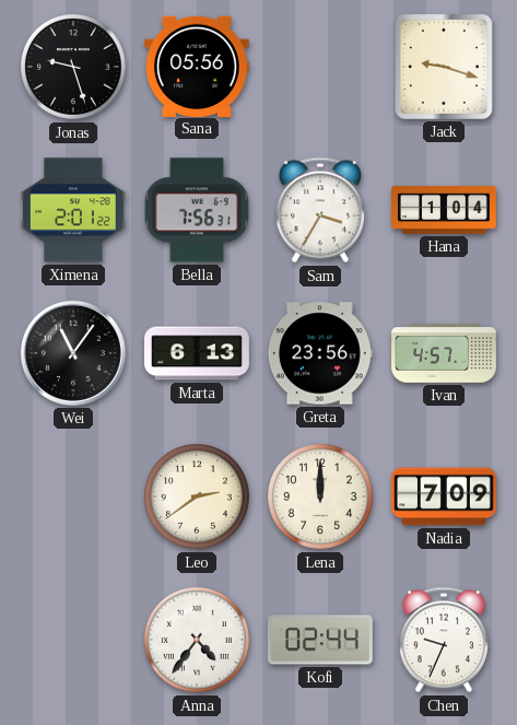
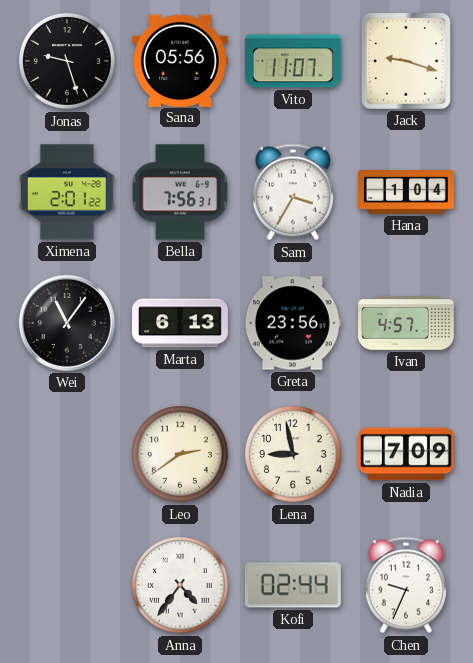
Vito: none -> 11:07 (293, 61)
Lena: 12:00 -> 8:58 (294, 455)
